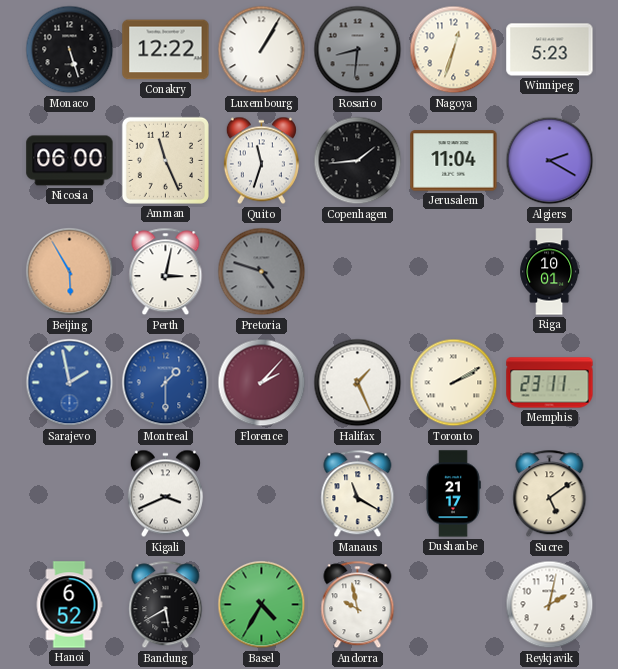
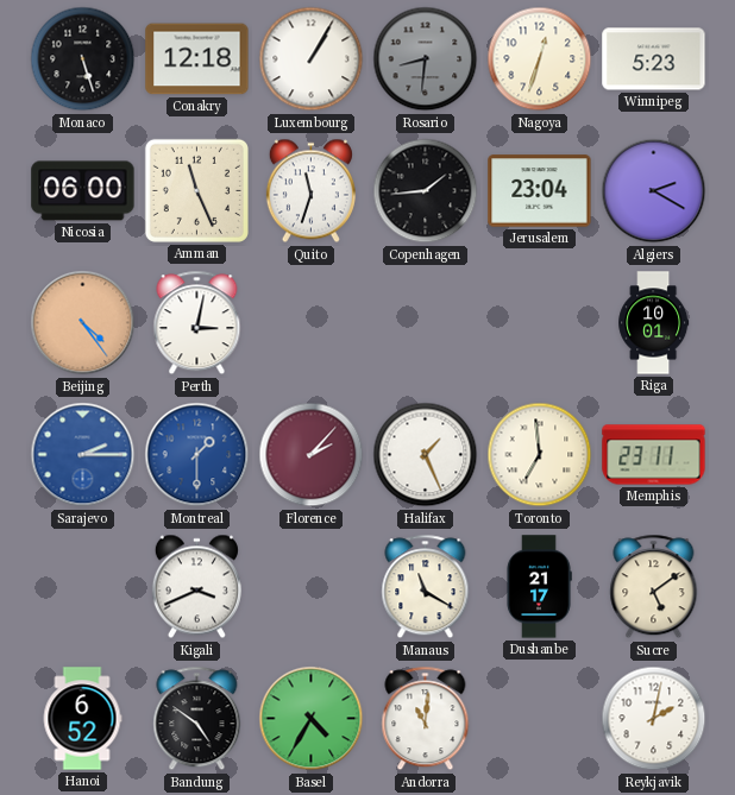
Conakry: 12:22 -> 12:18 (197, 59)
Jerusalem: 11:04 -> 23:04 (540, 191)
Beijing: 5:55 -> 4:24 (83, 323)
Pretoria: 4:48 -> none (262, 272)
Sarajevo: 1:58 -> 2:15 (83, 455)
Toronto: 2:10 -> 6:59 (540, 455)
Bandung: 5:40 -> 4:51 (197, 719)
Andorra: 9:58 -> 11:01 (426, 719)
